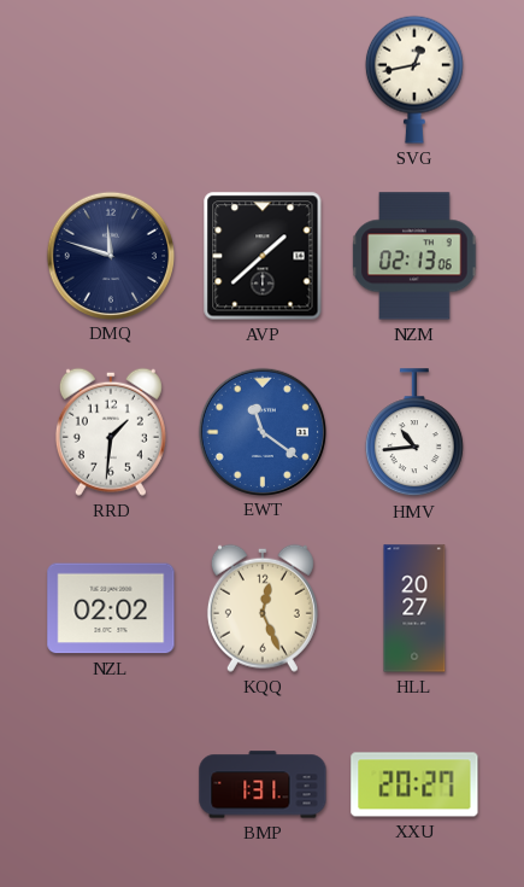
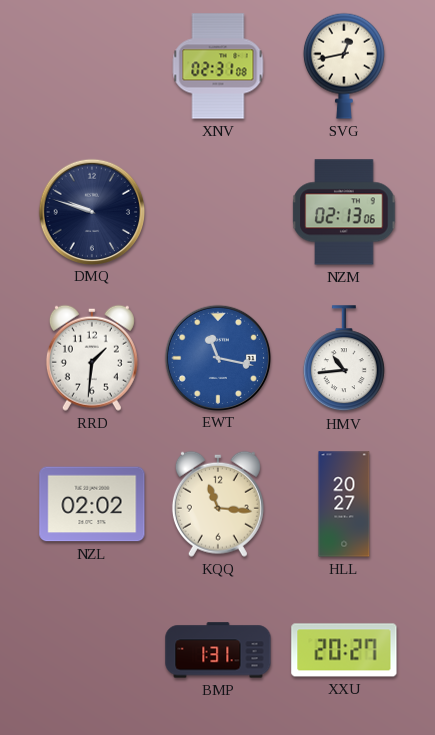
XNV: none -> 02:31 (218, 66)
DMQ: 11:48 -> 9:48 (91, 211)
AVP: 1:38 -> none (263, 256)
EWT: 11:21 -> 11:17 (217, 357)
KQQ: 12:26 -> 11:16 (218, 504)
